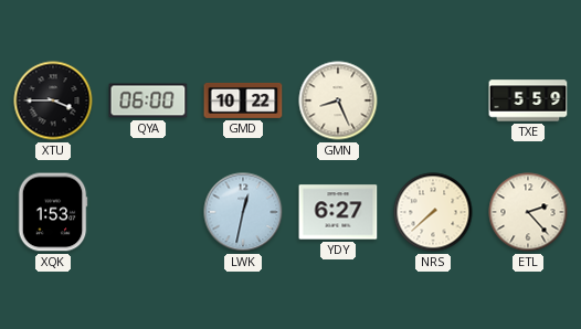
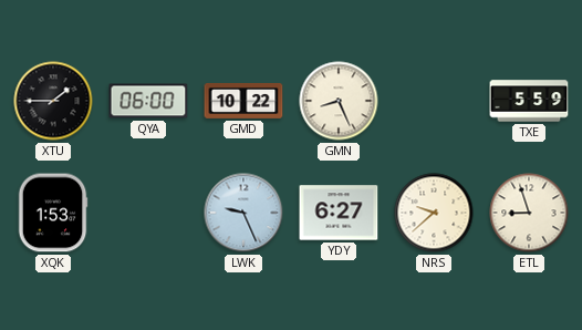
XTU: 3:45 -> 1:45 (53, 101)
LWK: 12:32 -> 9:26 (243, 213)
NRS: 7:38 -> 9:38 (434, 213)
ETL: 2:23 -> 8:57 (529, 213)
